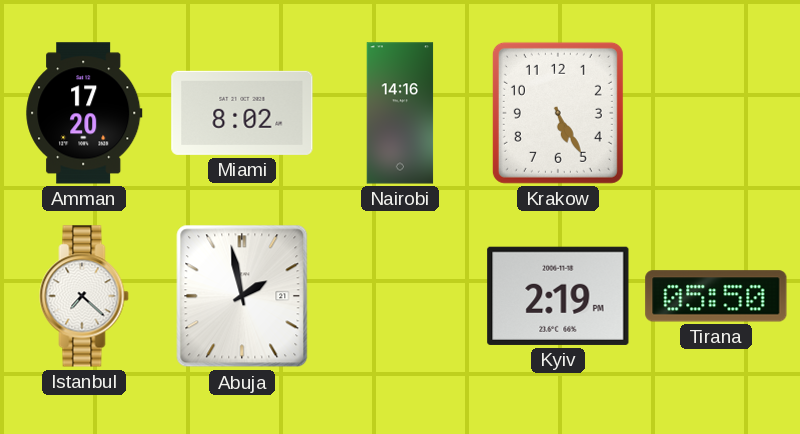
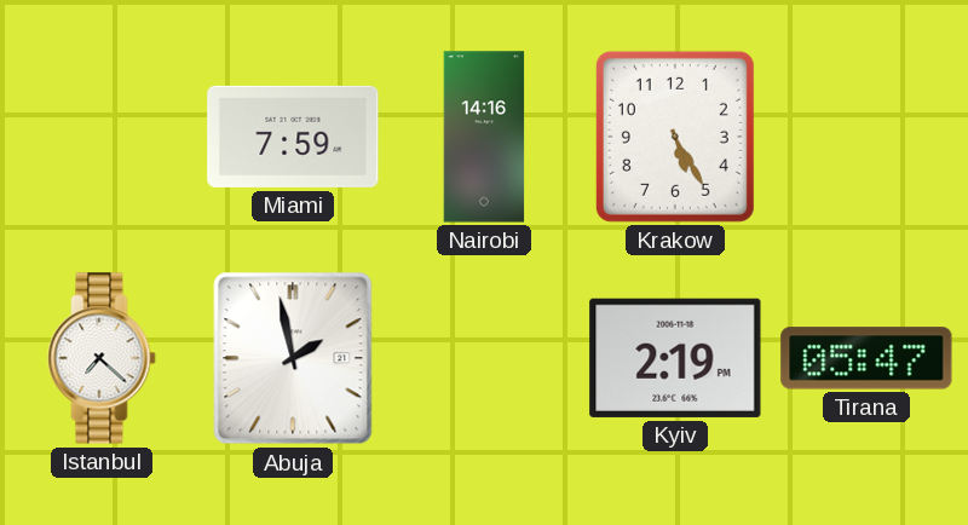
Amman: 17:20 -> none (84, 113)
Miami: 8:02 -> 7:59 (293, 137)
Tirana: 05:50 -> 05:47 (866, 358)
